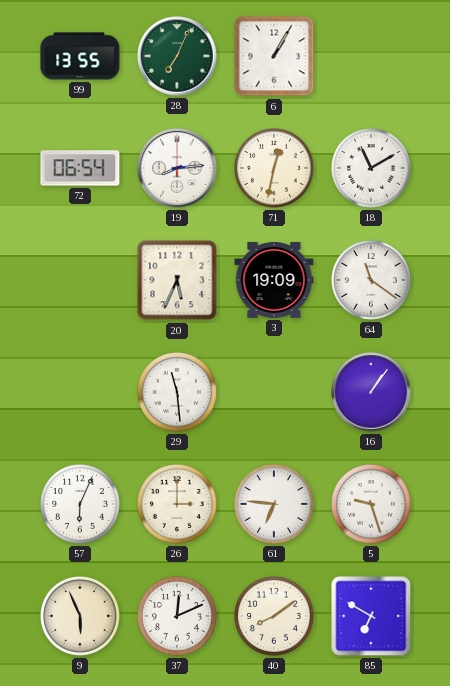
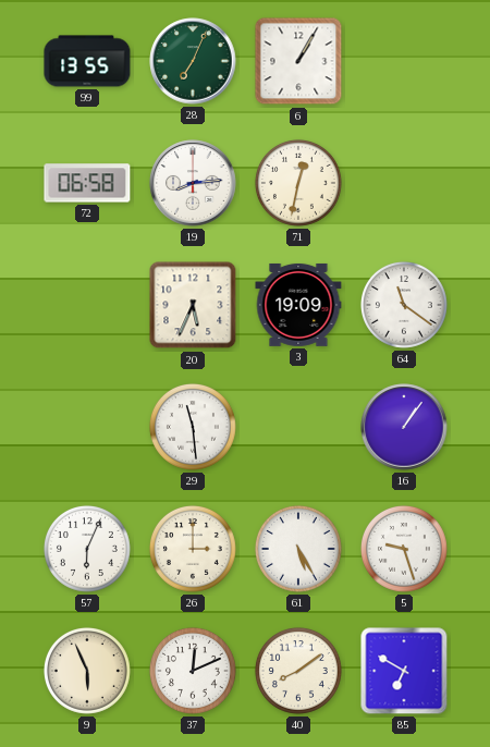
72: 06:54 -> 06:58 (87, 183)
18: 11:10 -> none (371, 168)
61: 6:46 -> 5:25 (298, 549)
